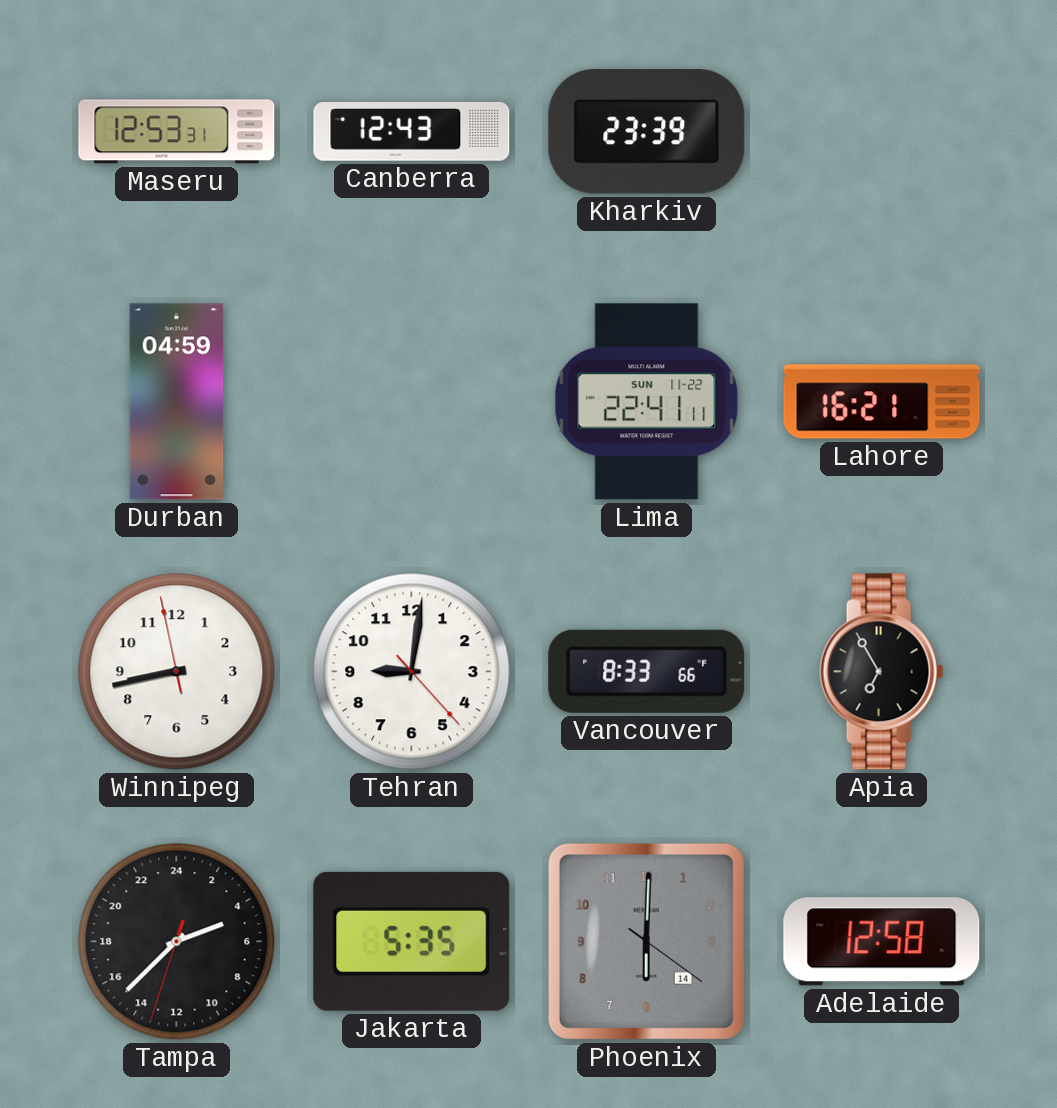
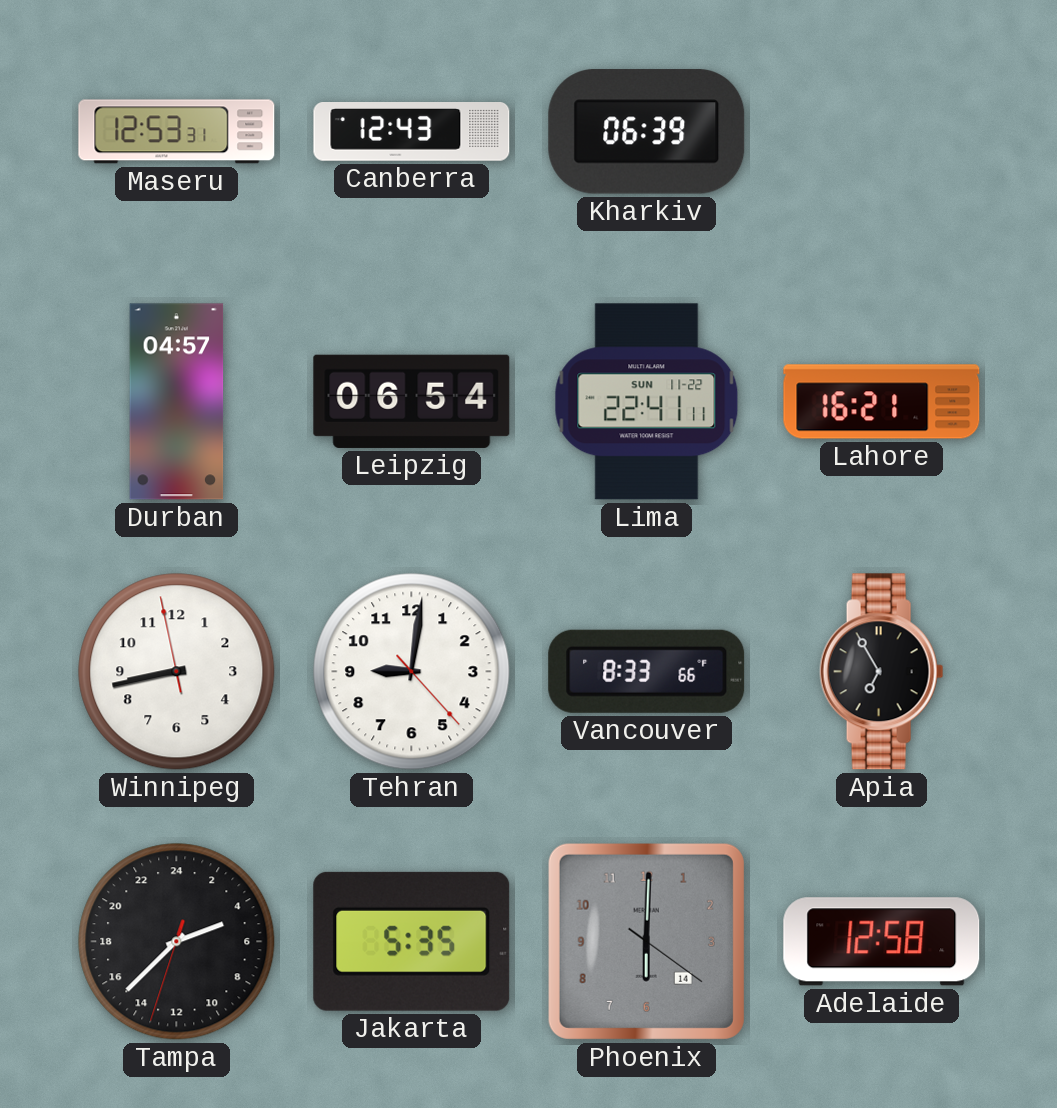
Kharkiv: 23:39 -> 06:39 (647, 132)
Durban: 04:59 -> 04:57 (177, 402)
Leipzig: none -> 06:54 (412, 401)
